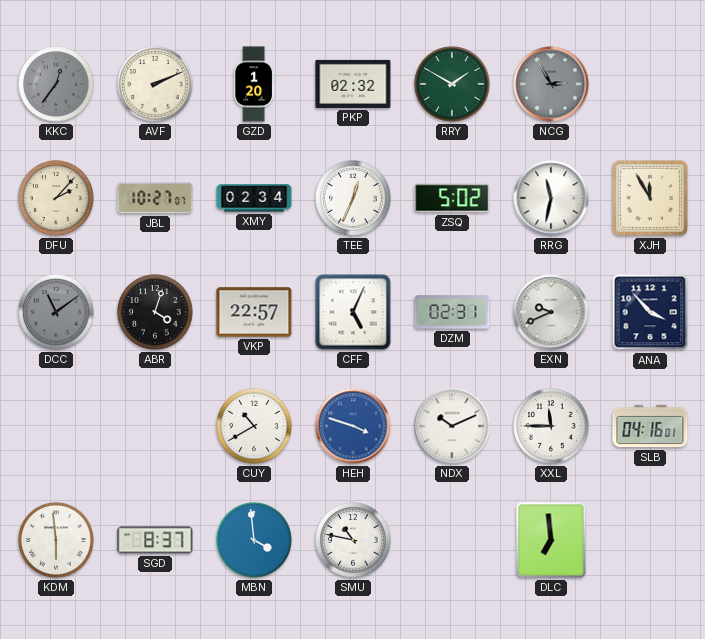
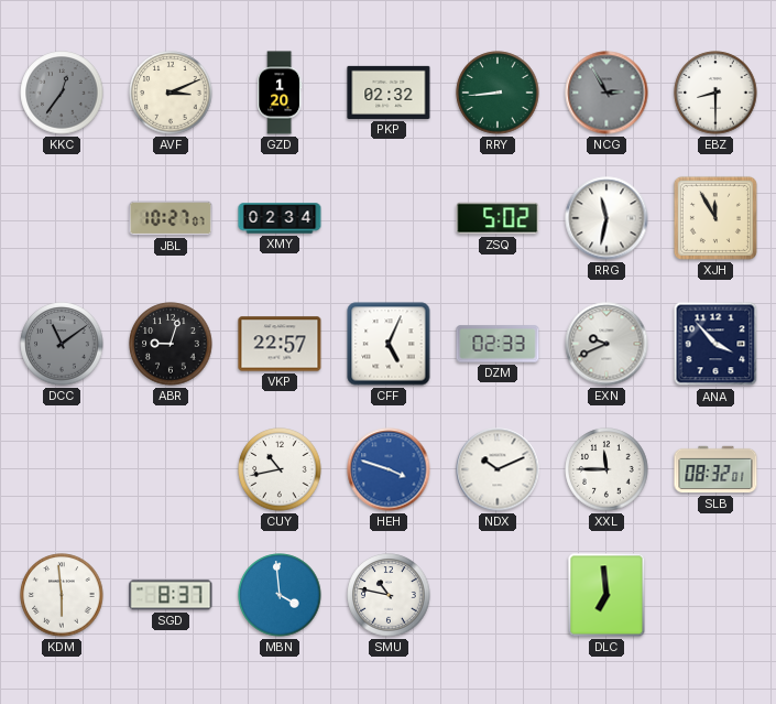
AVF: 2:11 -> 3:11 (171, 93)
RRY: 1:50 -> 8:44 (498, 93)
EBZ: none -> 8:30 (715, 93)
DFU: 2:07 -> none (56, 198)
TEE: 12:34 -> none (353, 198)
ABR: 4:03 -> 9:03 (171, 344)
DZM: 02:31 -> 02:33 (498, 344)
CUY: 10:40 -> 10:43 (280, 469)
SLB: 04:16 -> 08:32 (715, 469)
